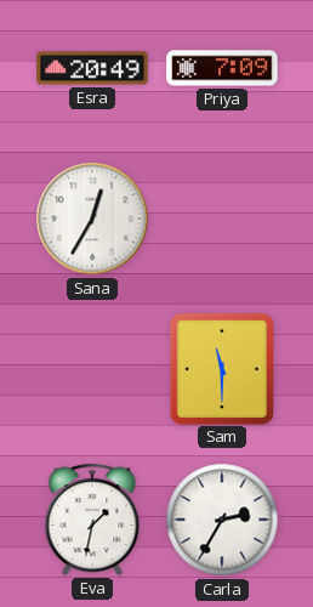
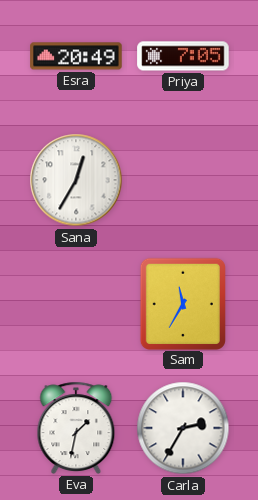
Priya: 7:09 -> 7:05 (183, 56)
Sam: 11:30 -> 11:35 (183, 303)
